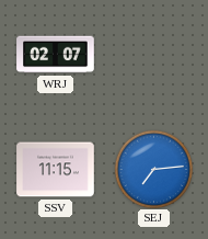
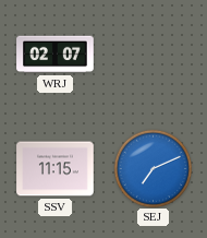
SEJ: 7:14 -> 7:11 (153, 168)
